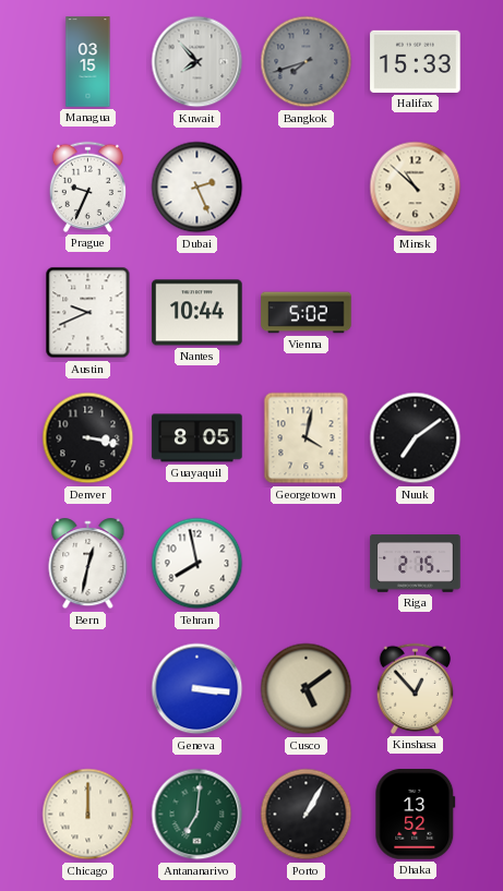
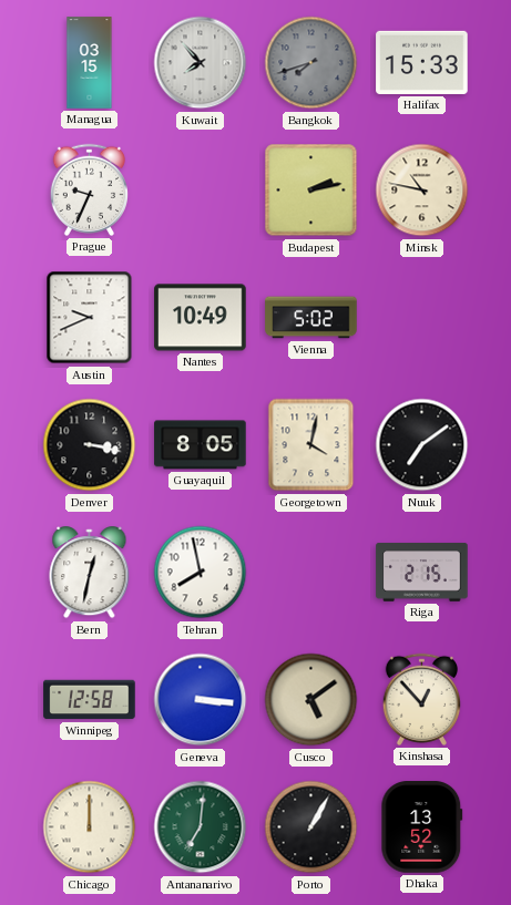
Dubai: 2:26 -> none (197, 188)
Budapest: none -> 2:13 (311, 191)
Minsk: 10:52 -> 10:47 (422, 191)
Nantes: 10:44 -> 10:49 (201, 318)
Winnipeg: none -> 12:58 (90, 700)
